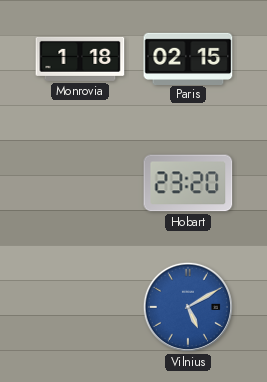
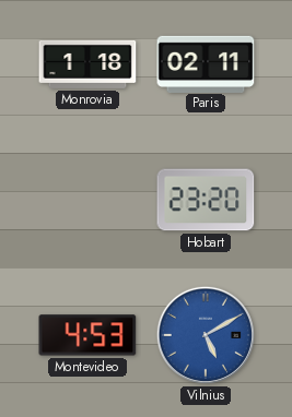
Paris: 02:15 -> 02:11 (206, 63)
Montevideo: none -> 4:53 (87, 335)
